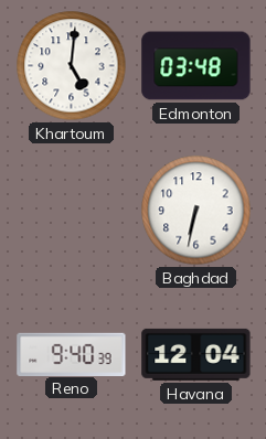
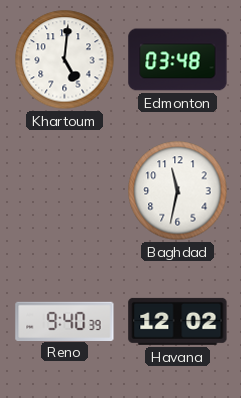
Baghdad: 6:32 -> 11:32 (178, 191)
Havana: 12:04 -> 12:02 (178, 321)
